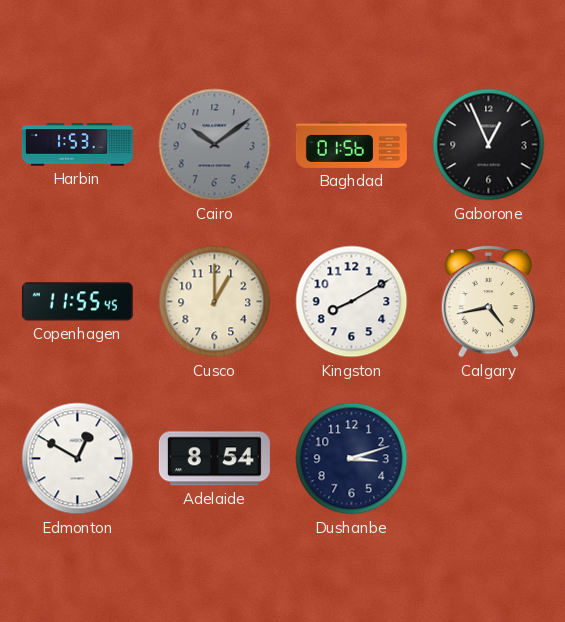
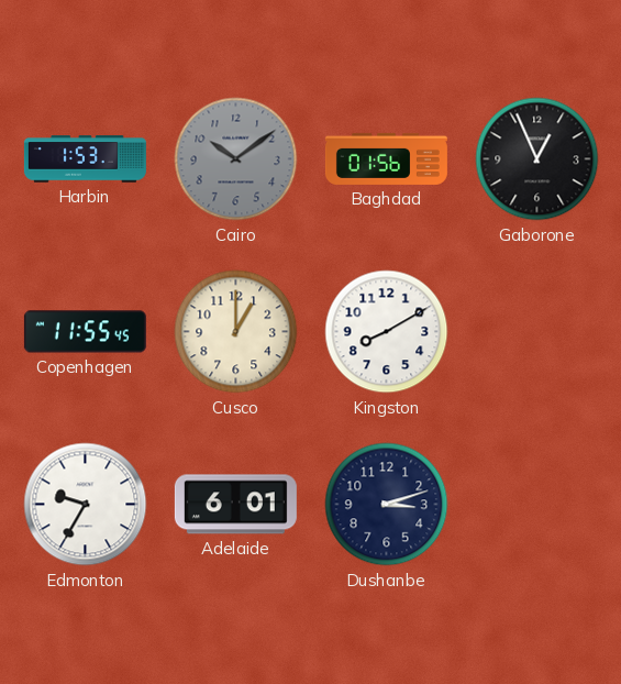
Calgary: 4:43 -> none (488, 301)
Edmonton: 12:50 -> 9:35 (86, 505)
Adelaide: 8:54 -> 6:01 (235, 505)
